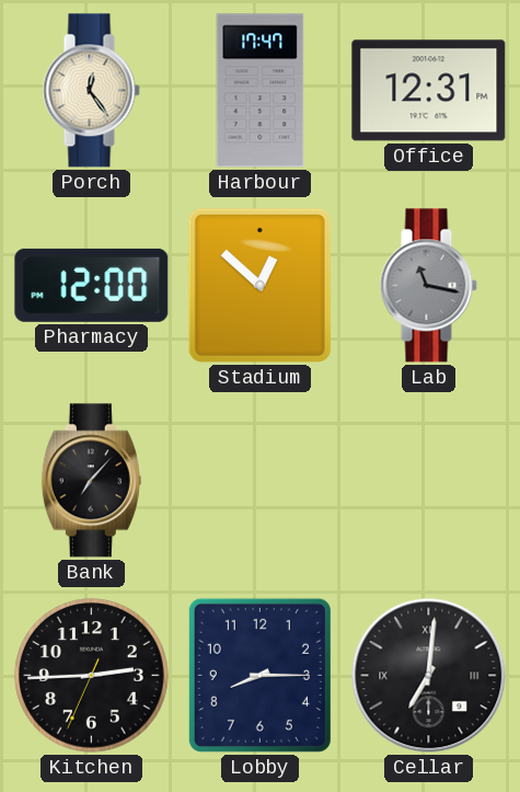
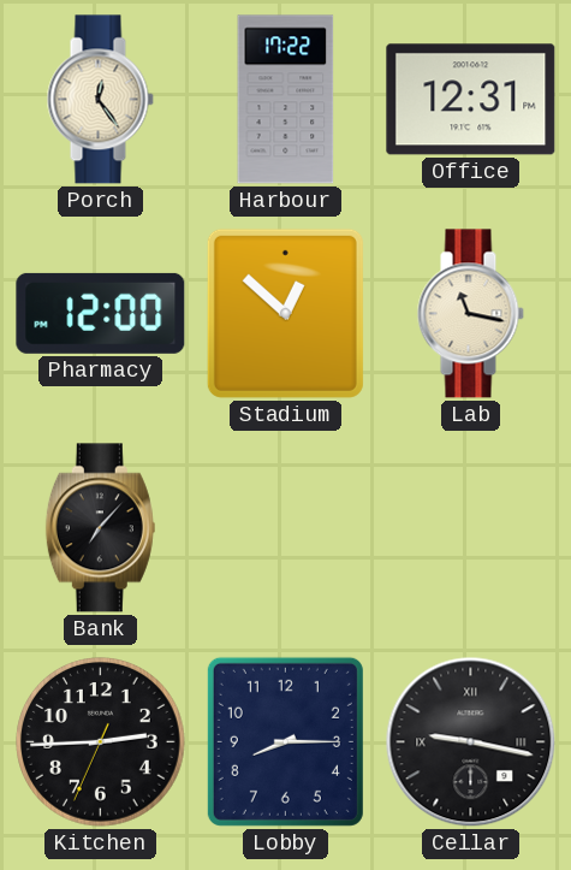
Harbour: 17:47 -> 17:22 (286, 100)
Lab dial: grey -> cream (470, 314)
Cellar: 7:01 -> 9:17 (471, 742)
